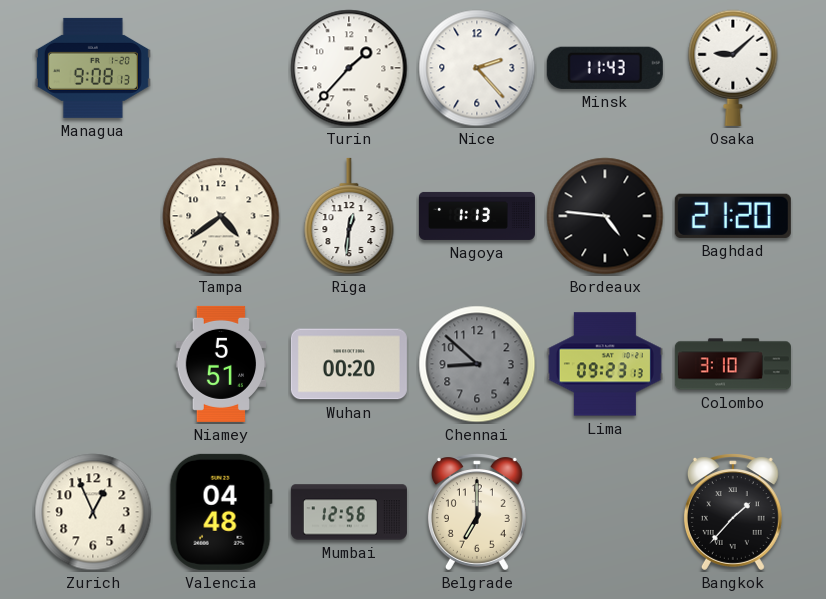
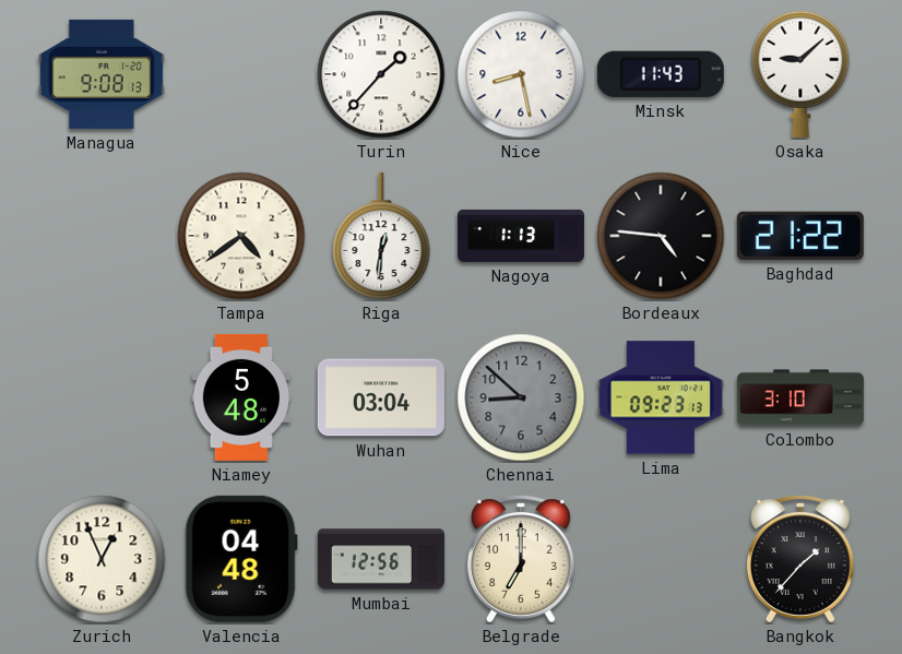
Nice: 2:23 -> 8:28 (521, 74)
Baghdad: 21:20 -> 21:22 (800, 236)
Niamey: 5:51 -> 5:48 (241, 397)
Wuhan: 00:20 -> 03:04 (381, 397)
